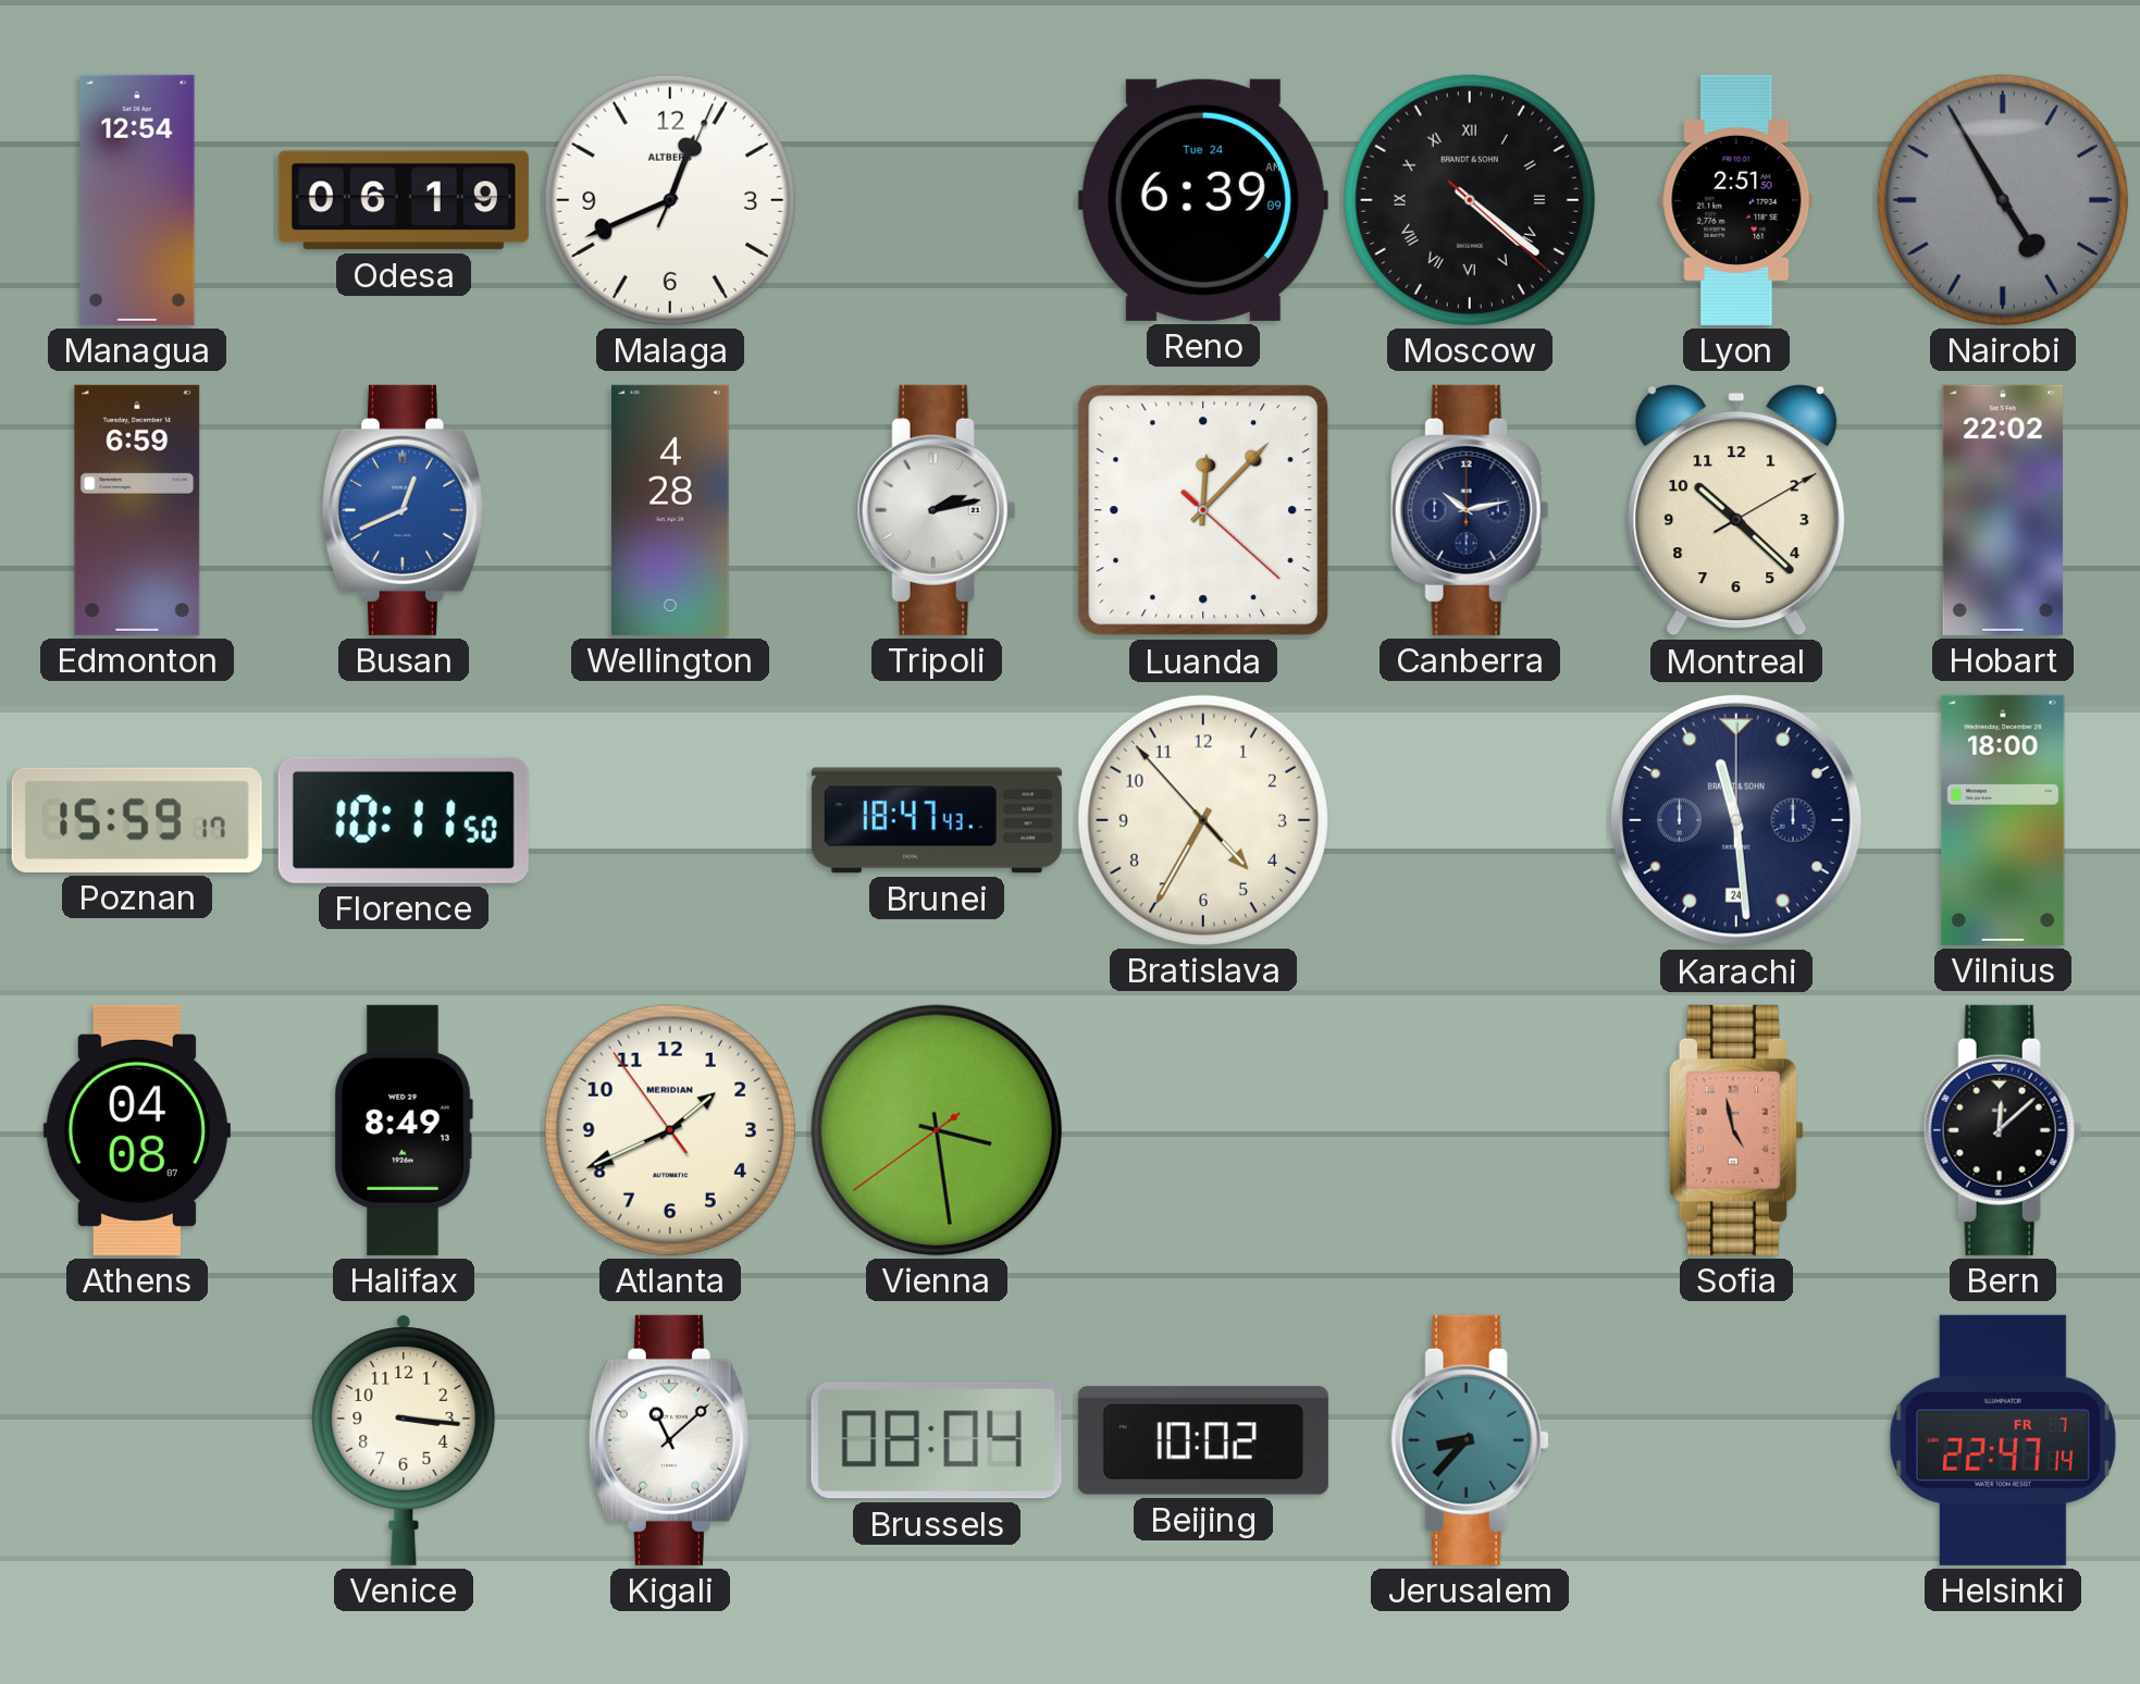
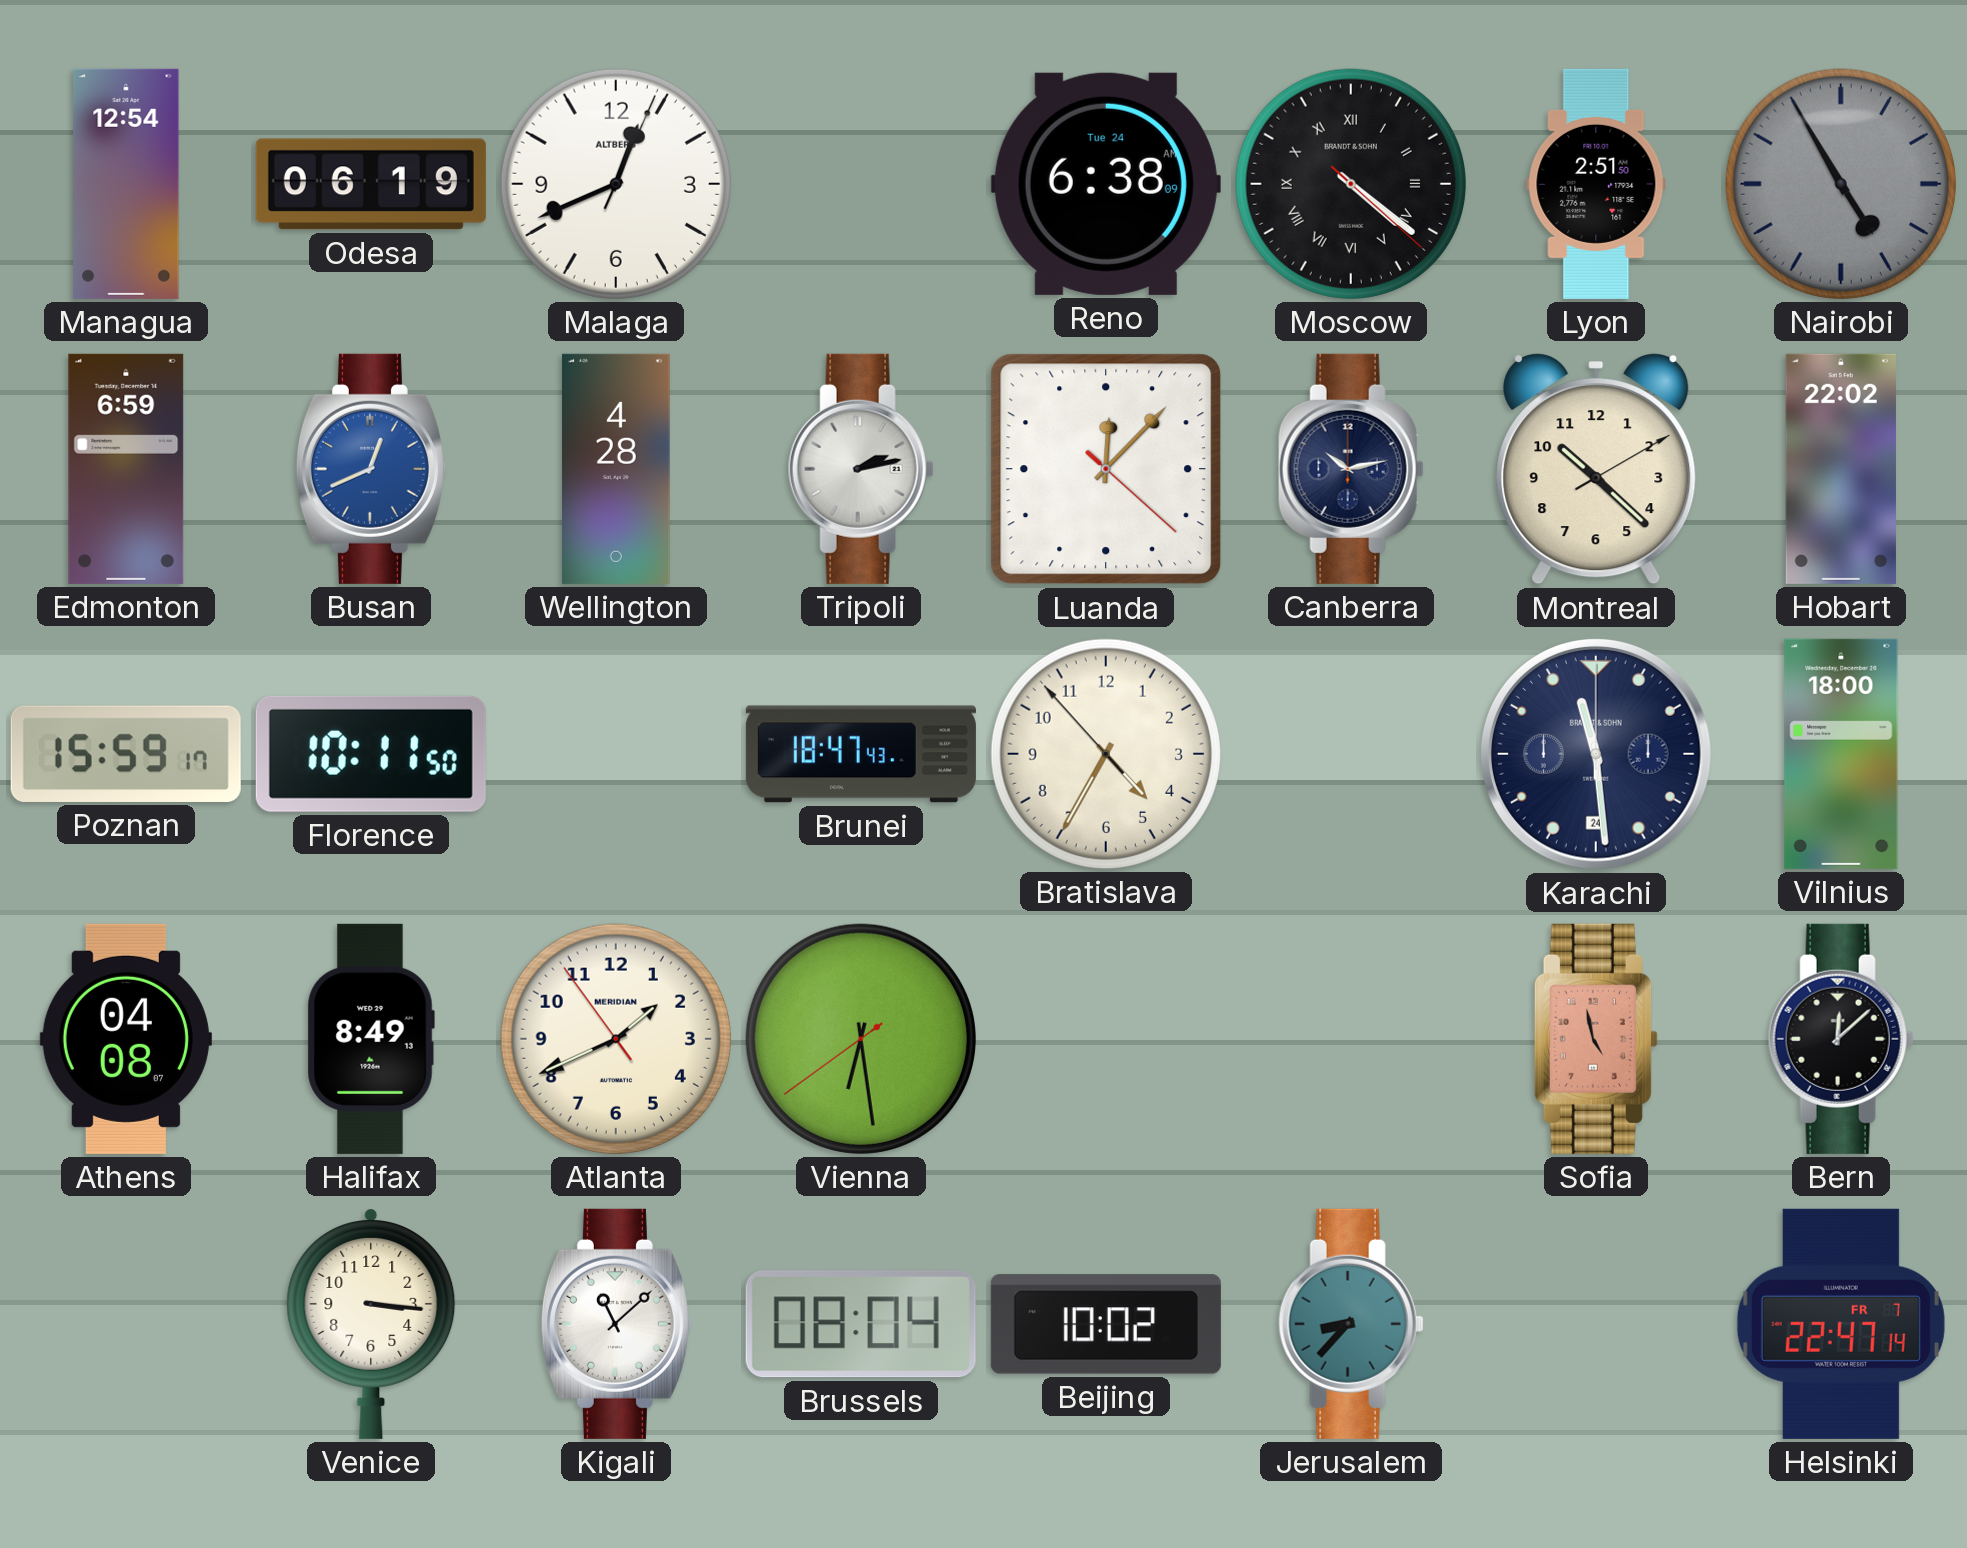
Reno: 6:39 -> 6:38 (1106, 184)
Vienna: 3:28 -> 6:28 (861, 1039)
